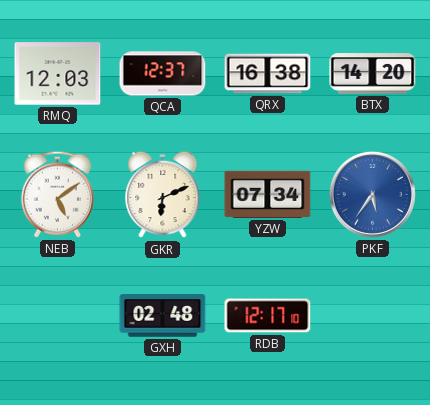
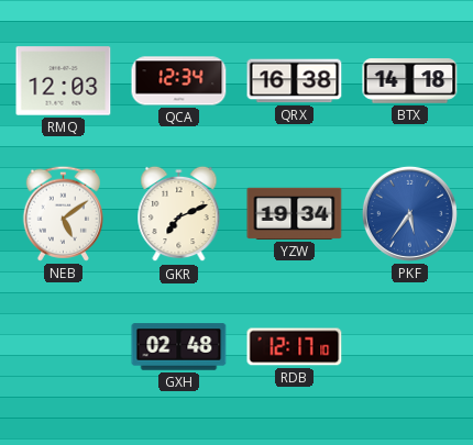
QCA: 12:37 -> 12:34 (179, 81)
BTX: 14:20 -> 14:18 (410, 81)
GKR: 6:11 -> 7:11 (179, 214)
YZW: 07:34 -> 19:34 (295, 213)
